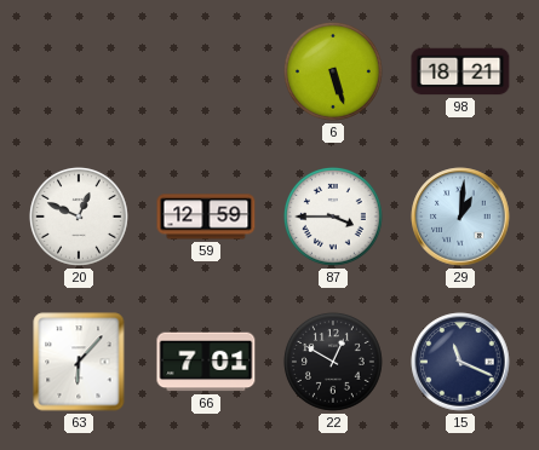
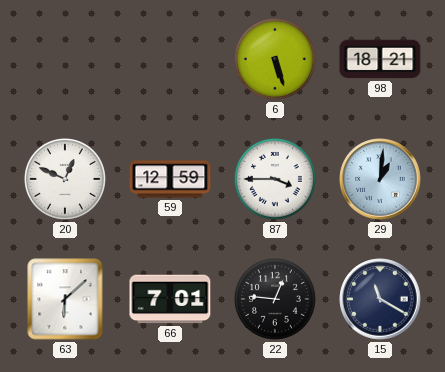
63: 6:07 -> 6:08 (65, 299)
22: 12:50 -> 12:46 (275, 299)
15: 11:19 -> 11:20 (380, 299)
